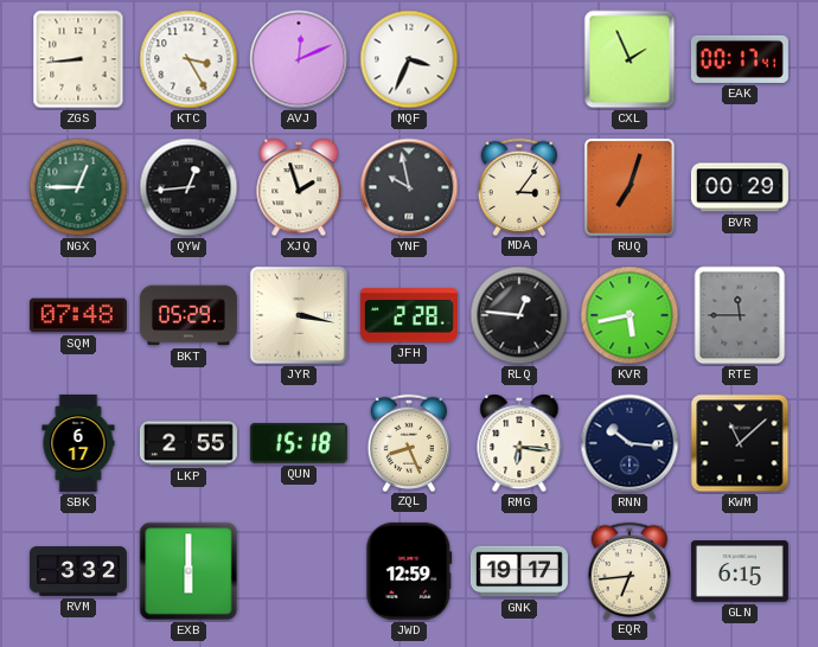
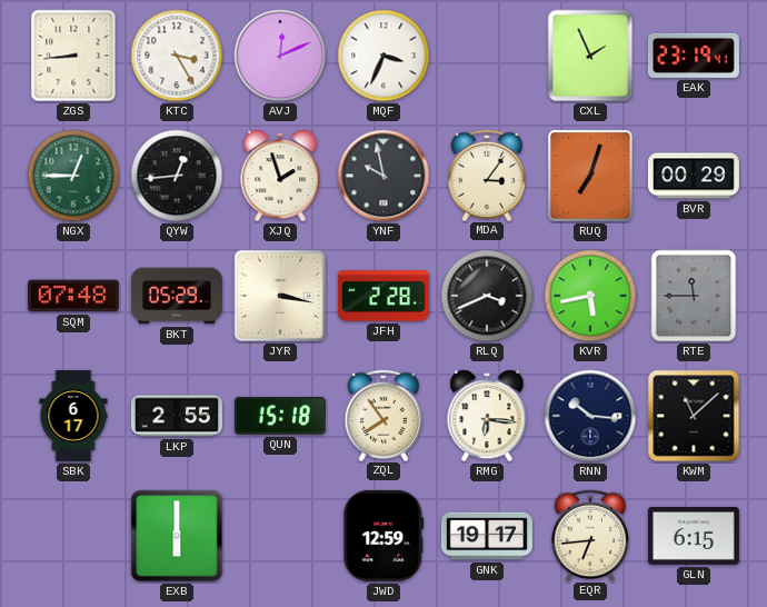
EAK: 00:17 -> 23:19 (694, 56)
RLQ: 12:46 -> 3:41 (487, 296)
ZQL: 8:26 -> 7:54 (384, 415)
RVM: 3:32 -> none (78, 571)
